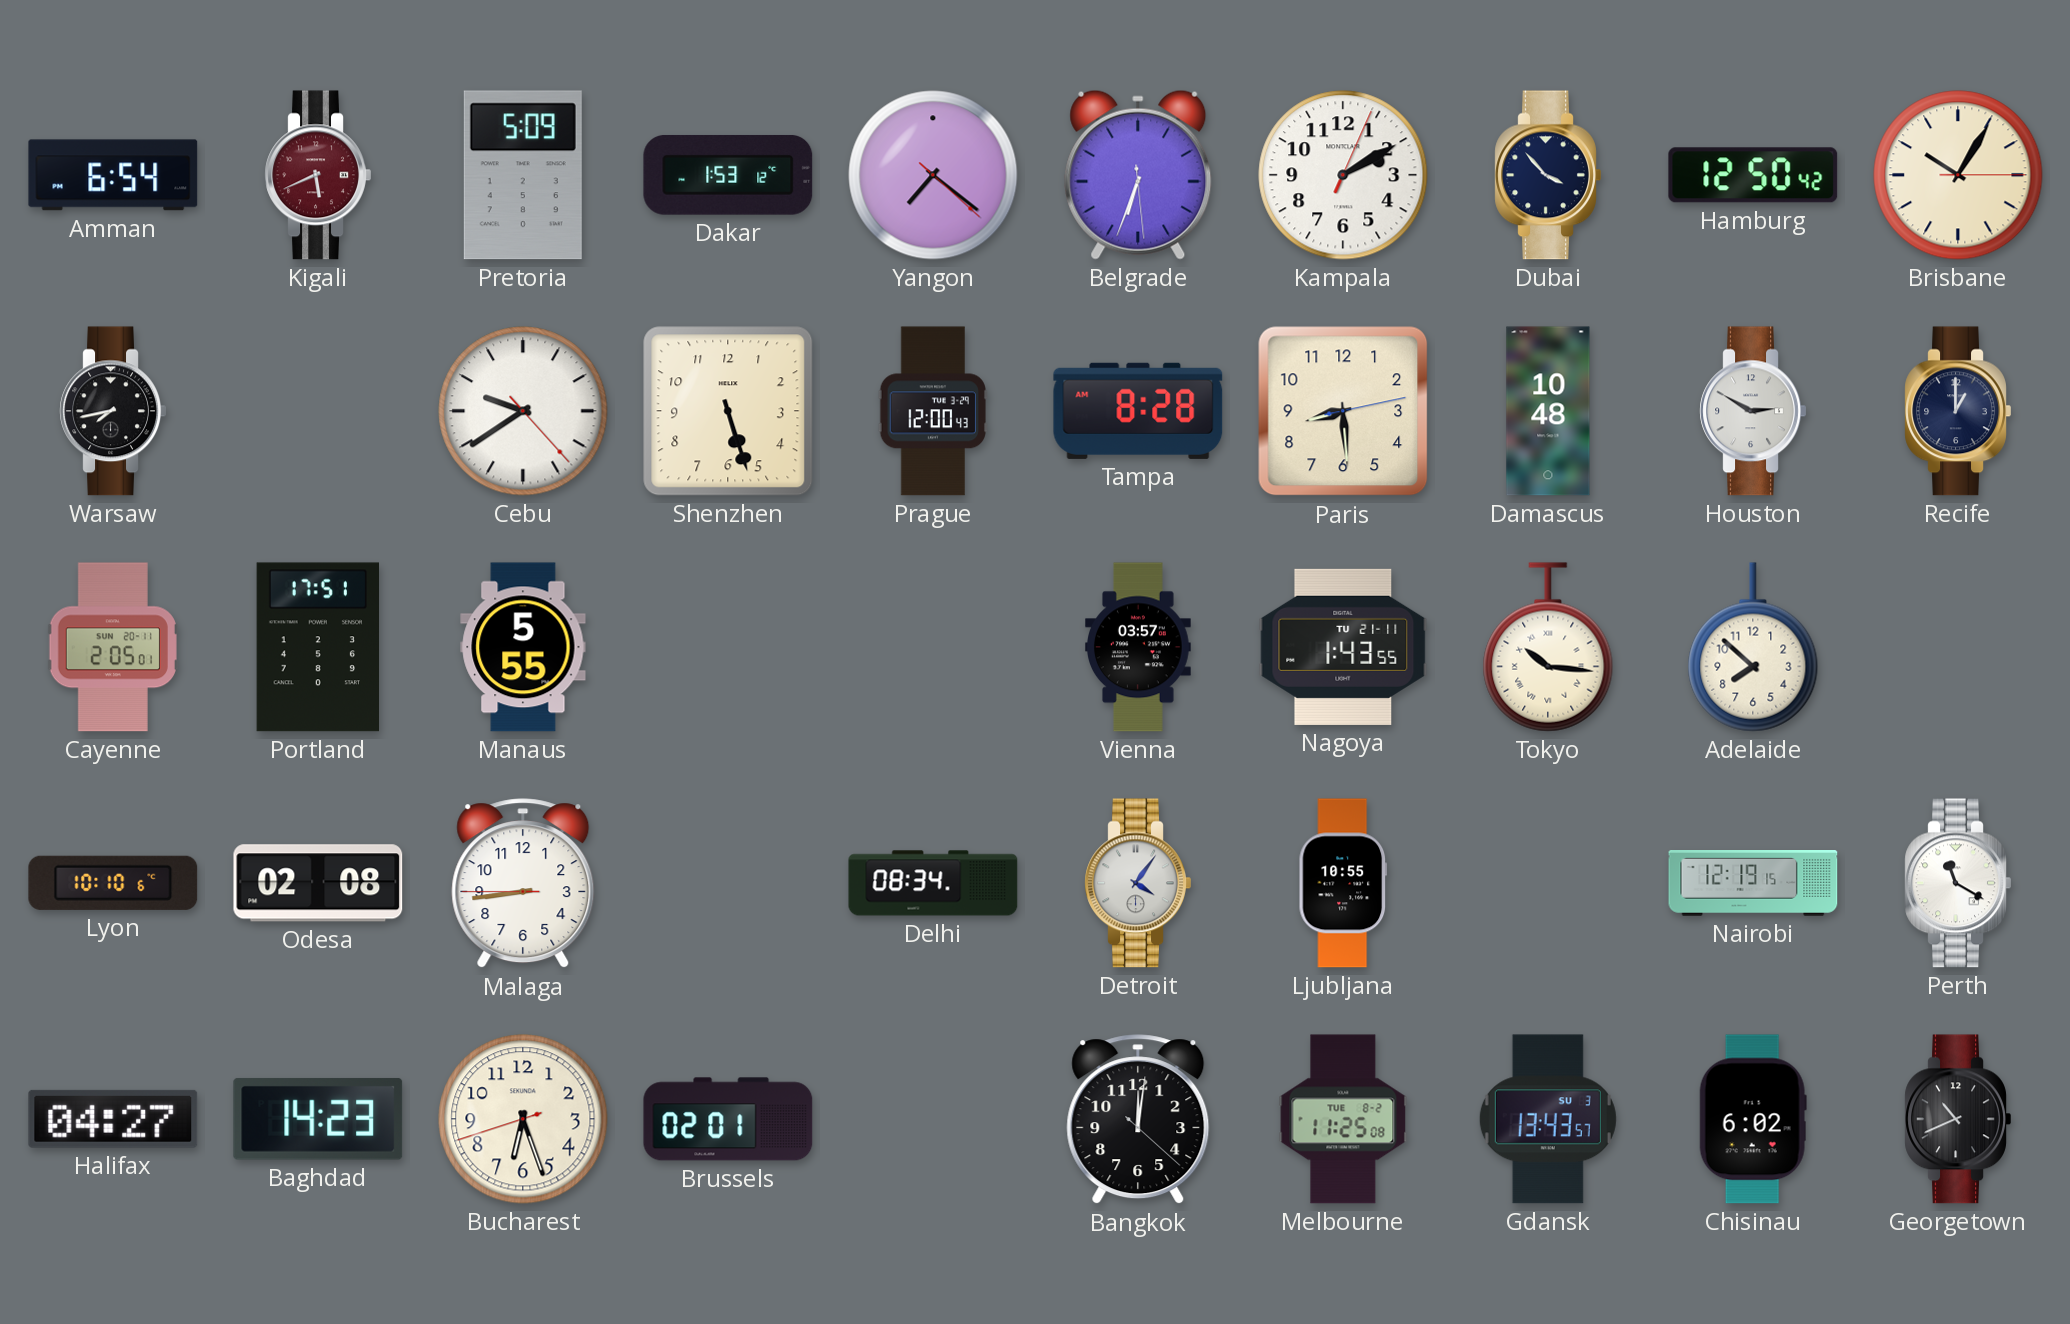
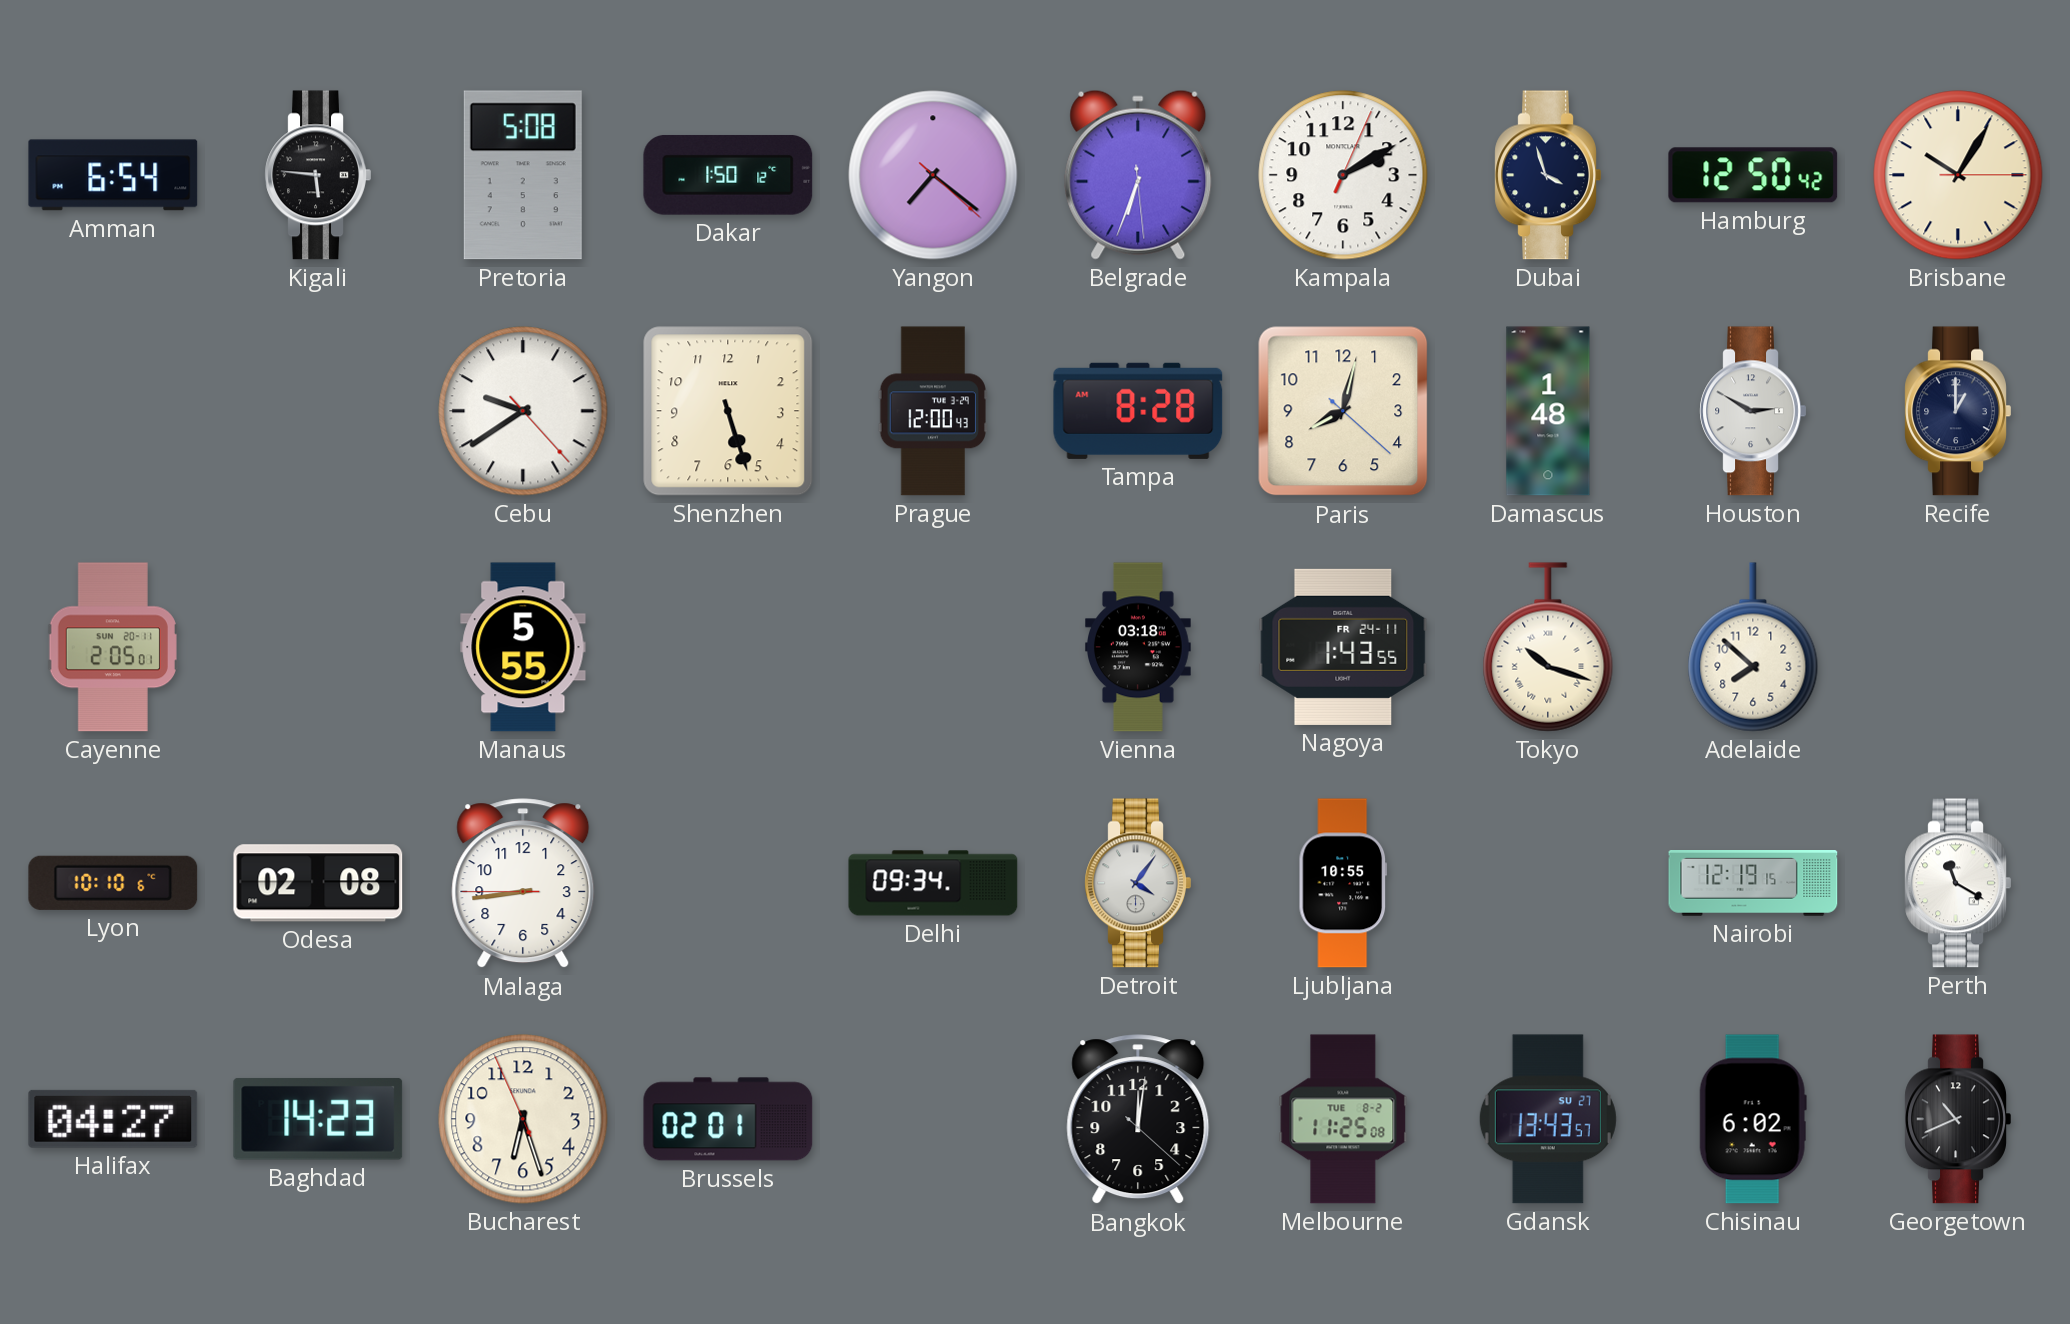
Kigali: 5:41 -> 5:46 (318, 175)
Kigali dial: burgundy -> black (318, 175)
Pretoria: 5:09 -> 5:08 (523, 175)
Dakar: 1:53 -> 1:50 (728, 175)
Dubai: 3:53 -> 3:57 (1548, 175)
Warsaw: 7:43 -> none (113, 411)
Paris: 8:29 -> 8:02 (1343, 411)
Damascus: 10:48 -> 1:48 (1548, 411)
Portland: 17:51 -> none (317, 647)
Vienna: 03:57 -> 03:18 (1139, 647)
Nagoya date: TU 21-11 -> FR 24-11 (1343, 647)
Tokyo: 10:16 -> 10:18 (1548, 647)
Delhi: 08:34 -> 09:34 (933, 883)
Bucharest: 6:26:42 -> 6:26:56 (523, 1119)
Gdansk date: SU 3 -> SU 27 (1548, 1119)
